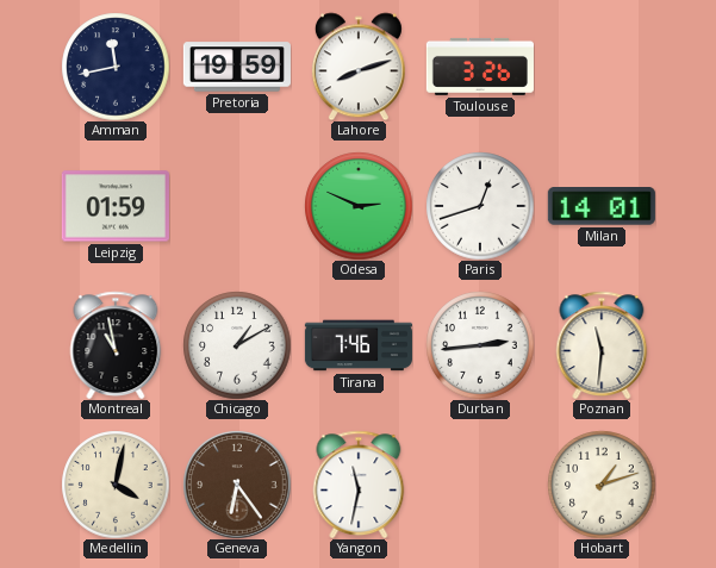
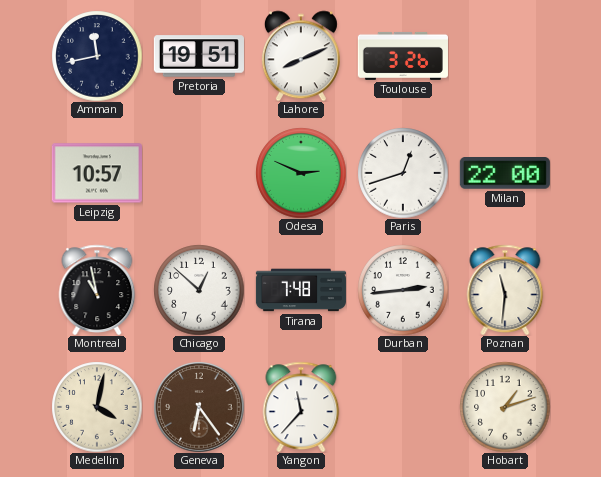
Pretoria: 19:59 -> 19:51 (199, 56)
Lahore: 8:12 -> 8:11 (301, 56)
Leipzig: 01:59 -> 10:57 (97, 173)
Milan: 14:01 -> 22:00 (505, 174)
Chicago: 1:10 -> 12:52 (199, 290)
Tirana: 7:46 -> 7:48 (301, 290)
Yangon: 11:32 -> 11:37 (301, 407)
